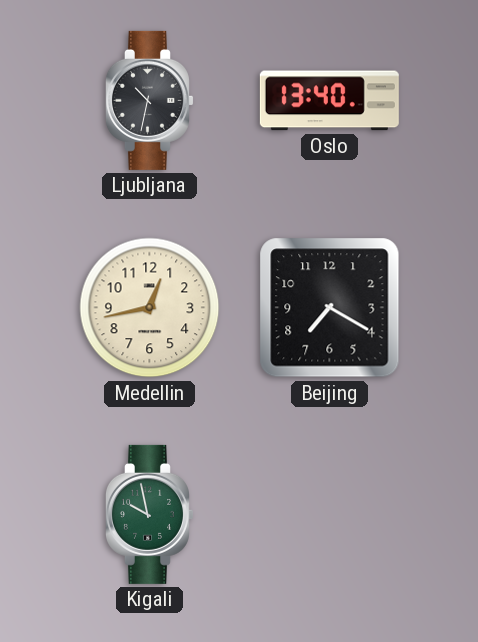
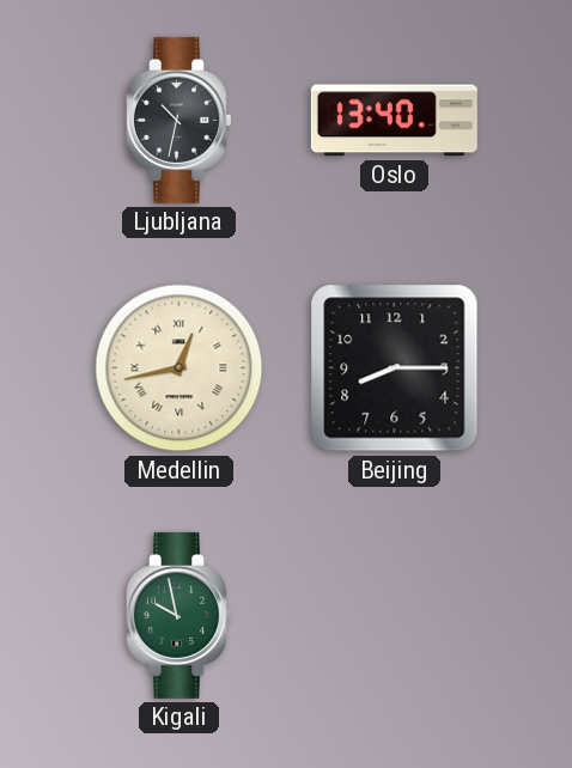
Medellin numerals: Arabic -> Roman (179, 368)
Beijing: 7:20 -> 8:15 (395, 368)
